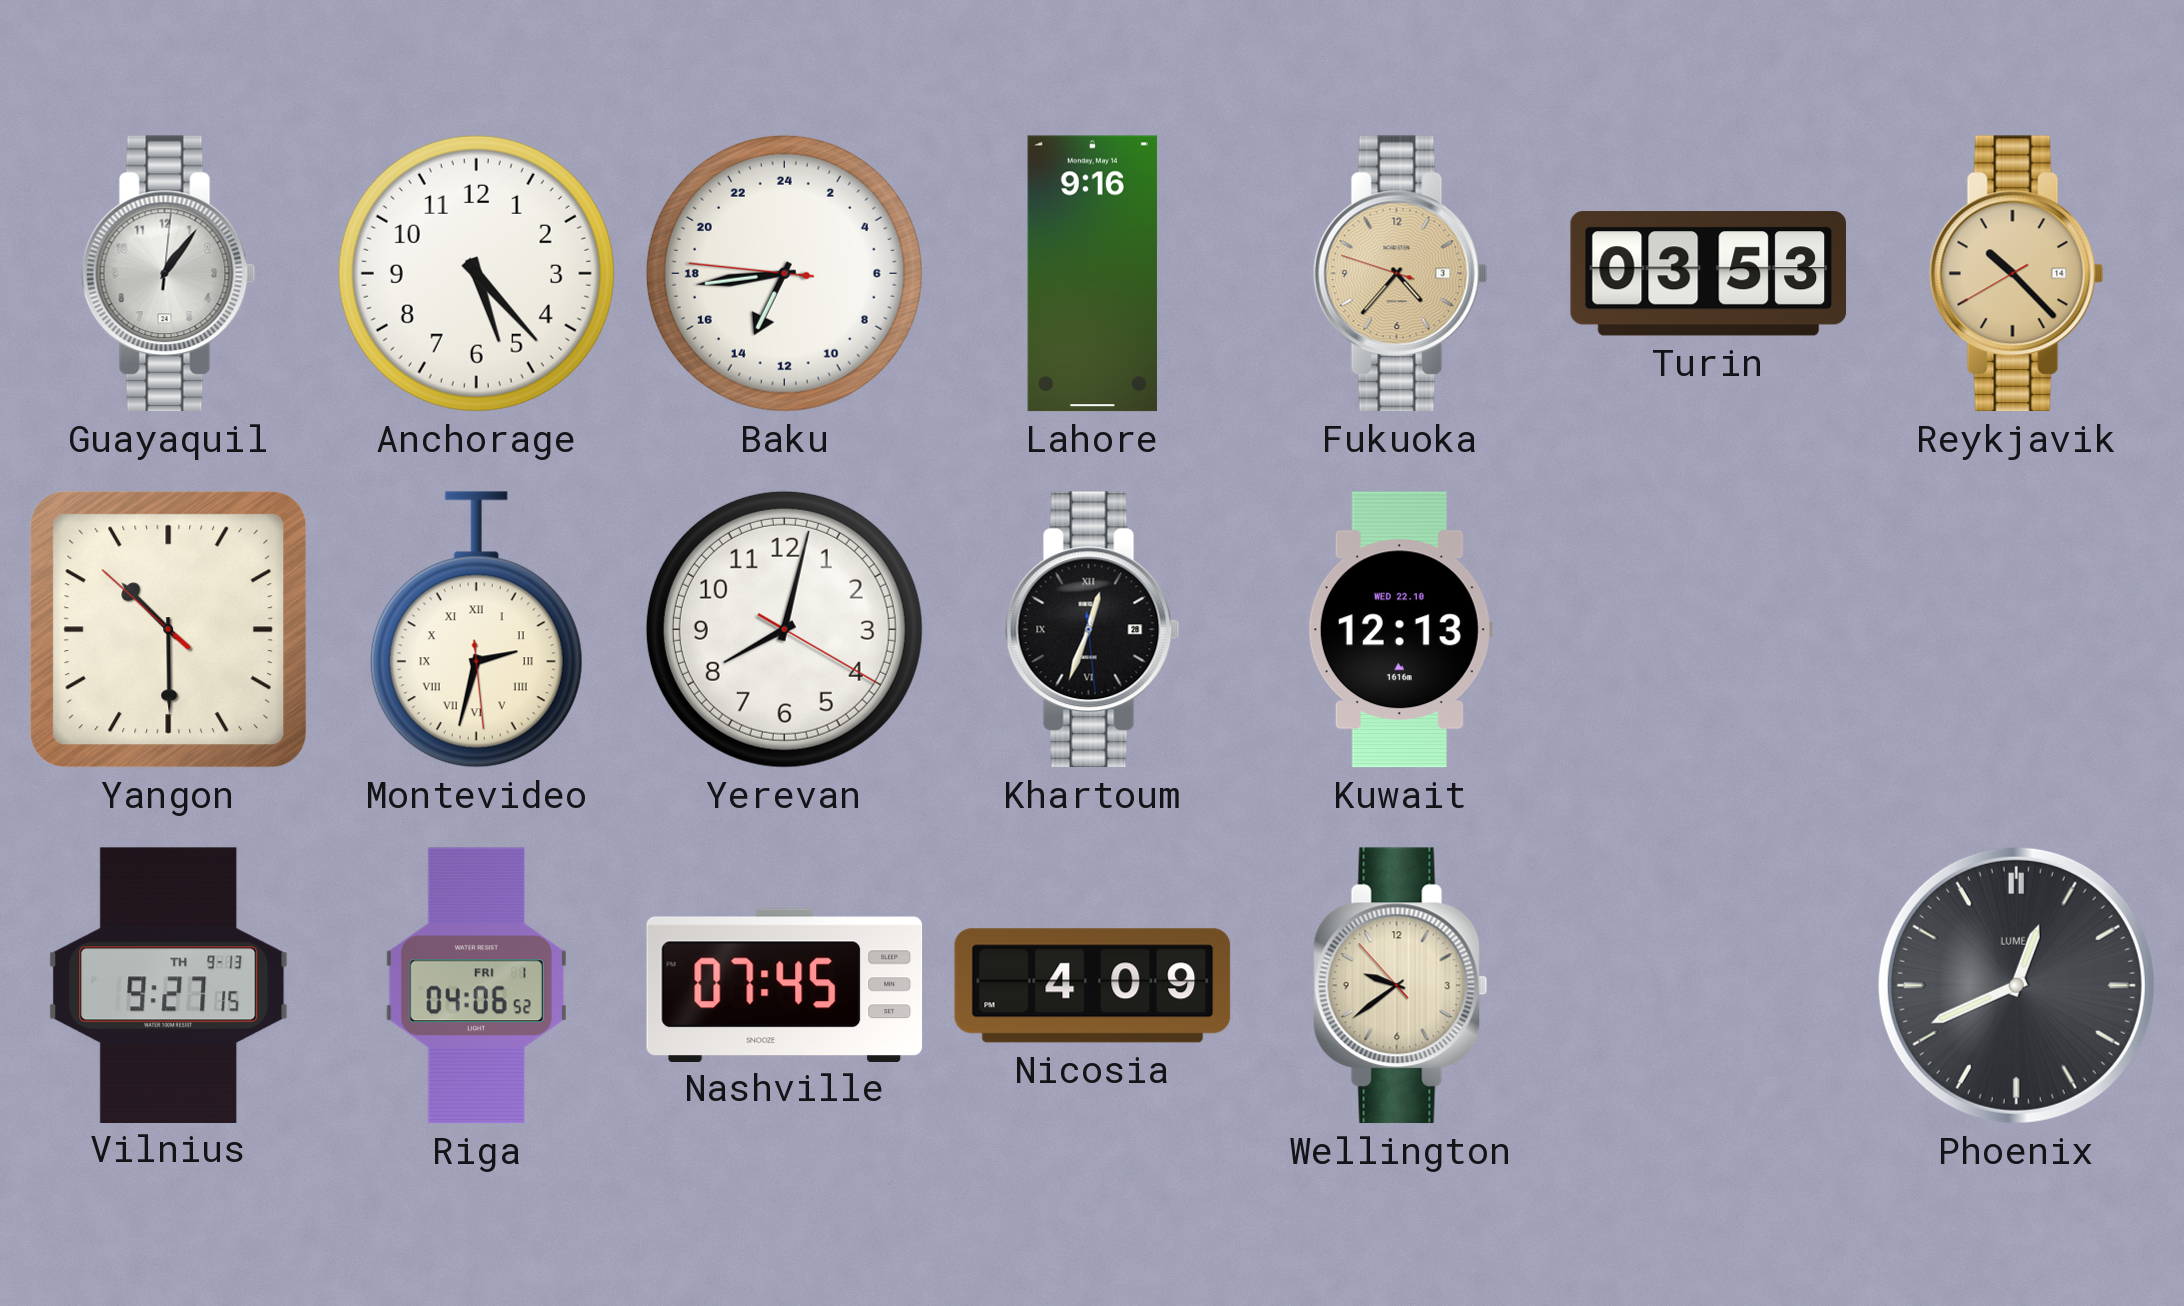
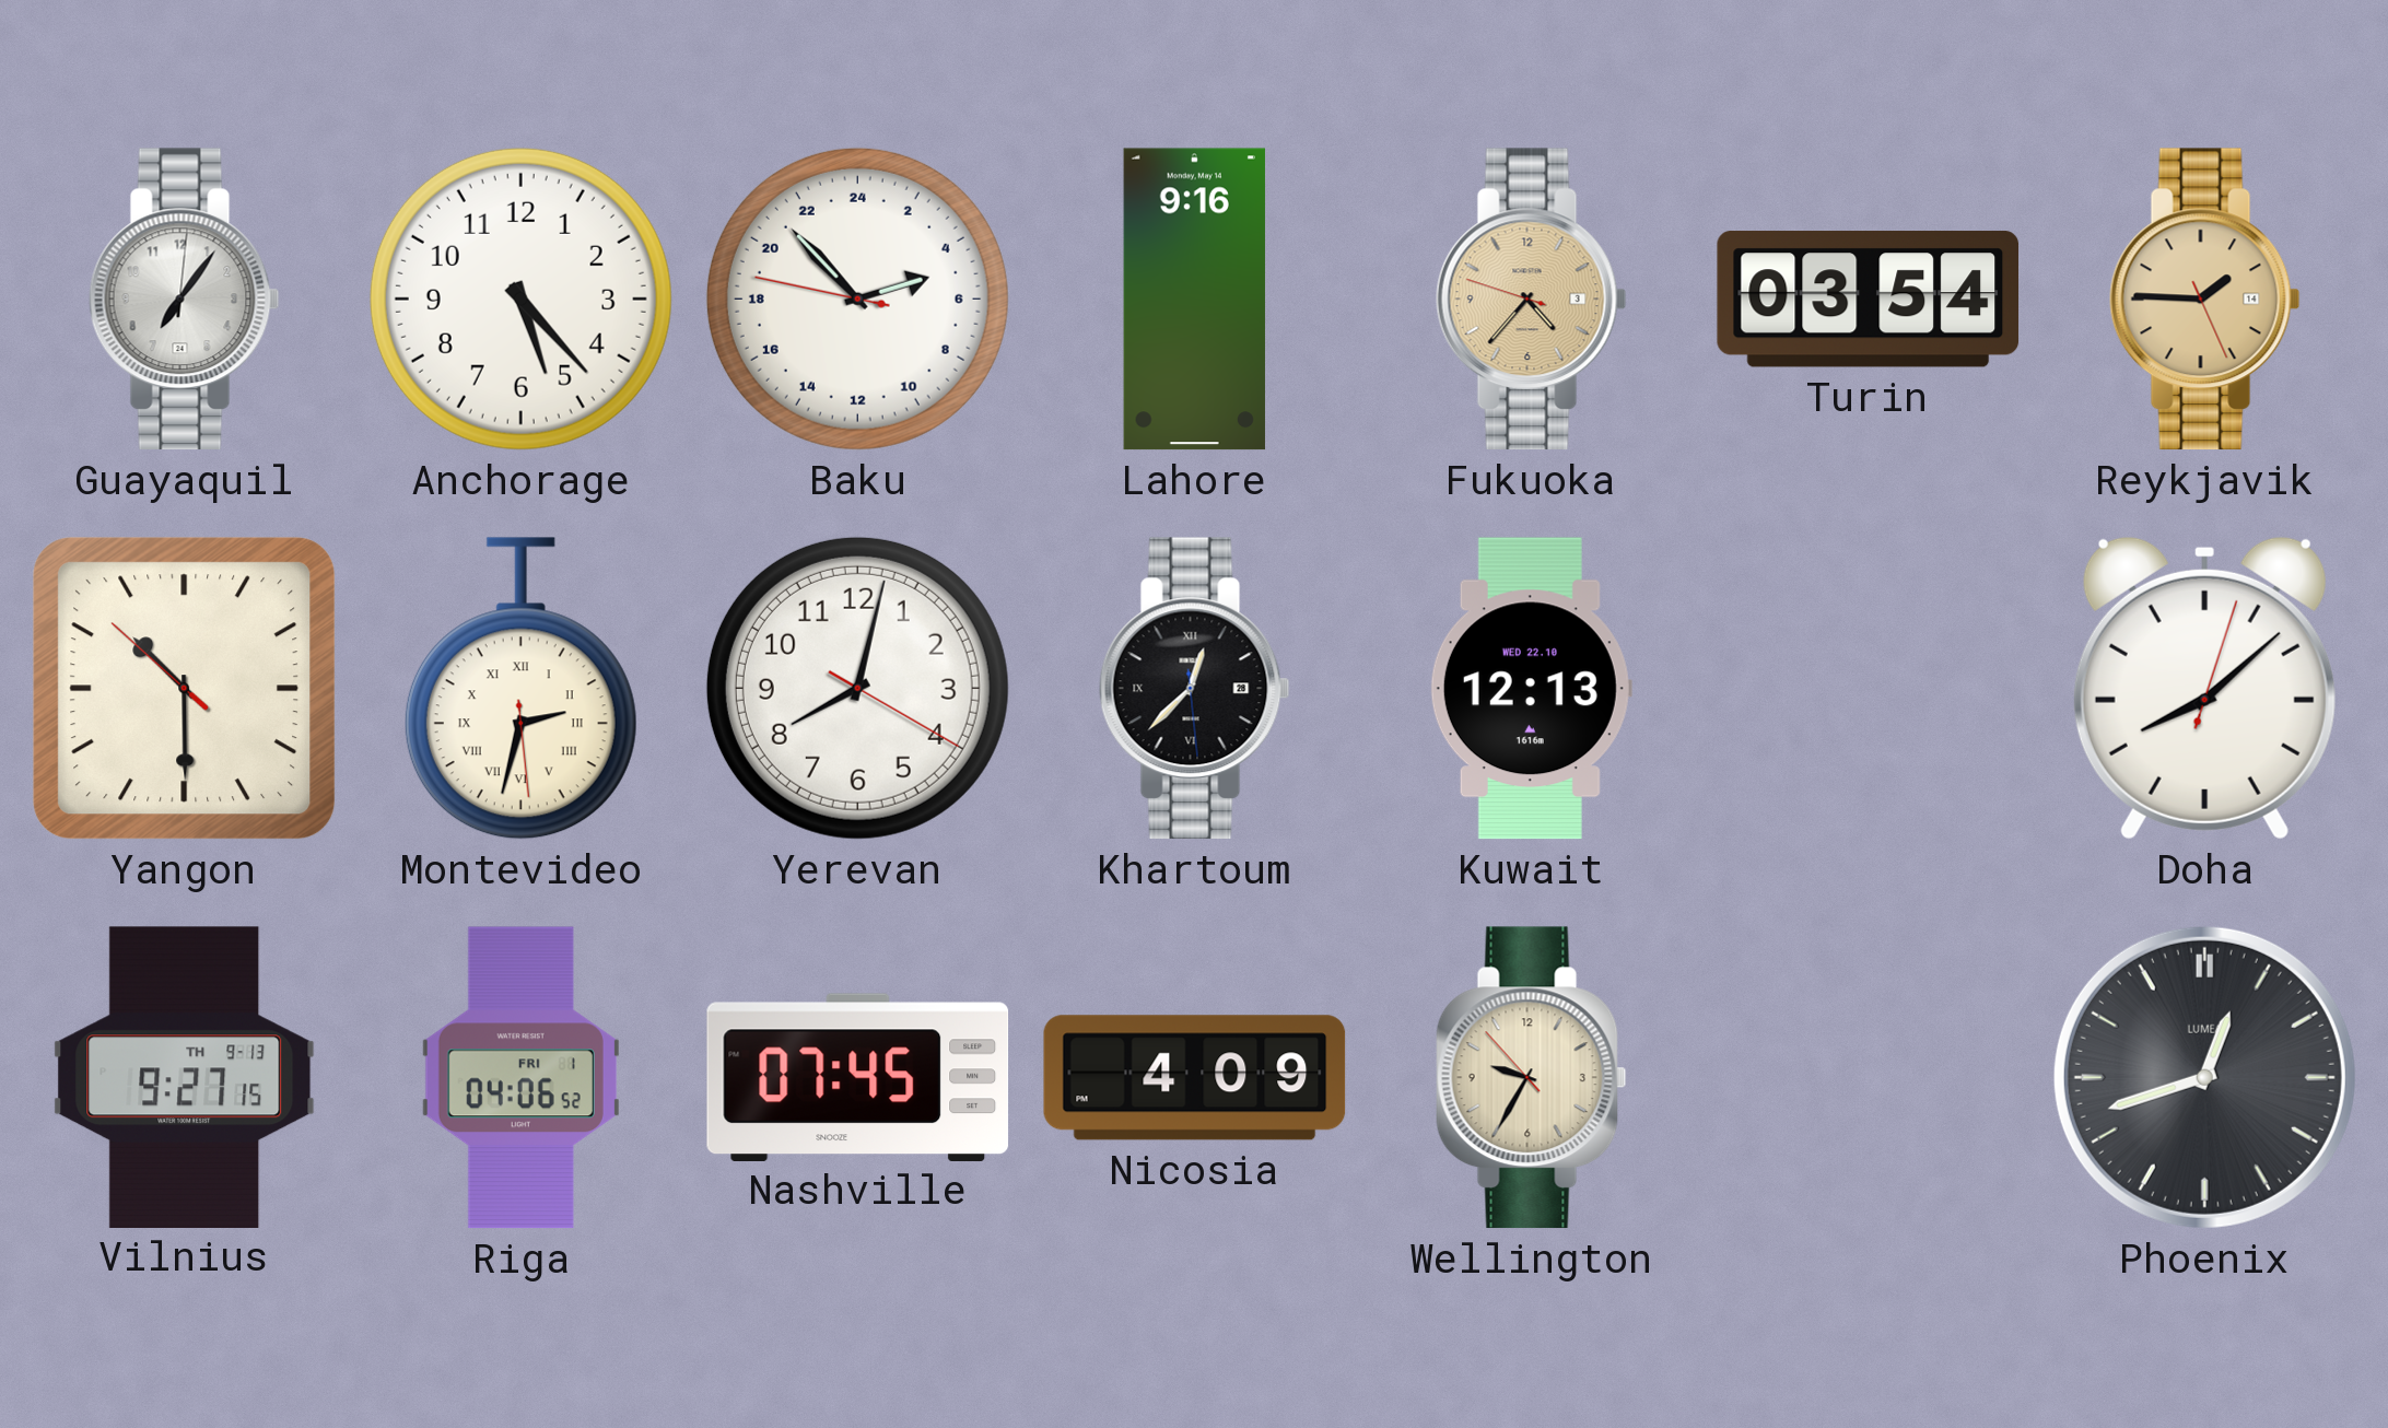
Guayaquil: 1:06 -> 7:06 (184, 300)
Baku: 13:43 -> 4:52 (857, 299)
Turin: 03:53 -> 03:54 (1869, 300)
Reykjavik: 10:22 -> 1:45 (2204, 300)
Khartoum: 12:33 -> 12:37 (1194, 689)
Doha: none -> 8:08 (2204, 688)
Wellington: 9:38 -> 9:34 (1531, 1078)
Phoenix: 12:41 -> 12:42 (2204, 1077)
